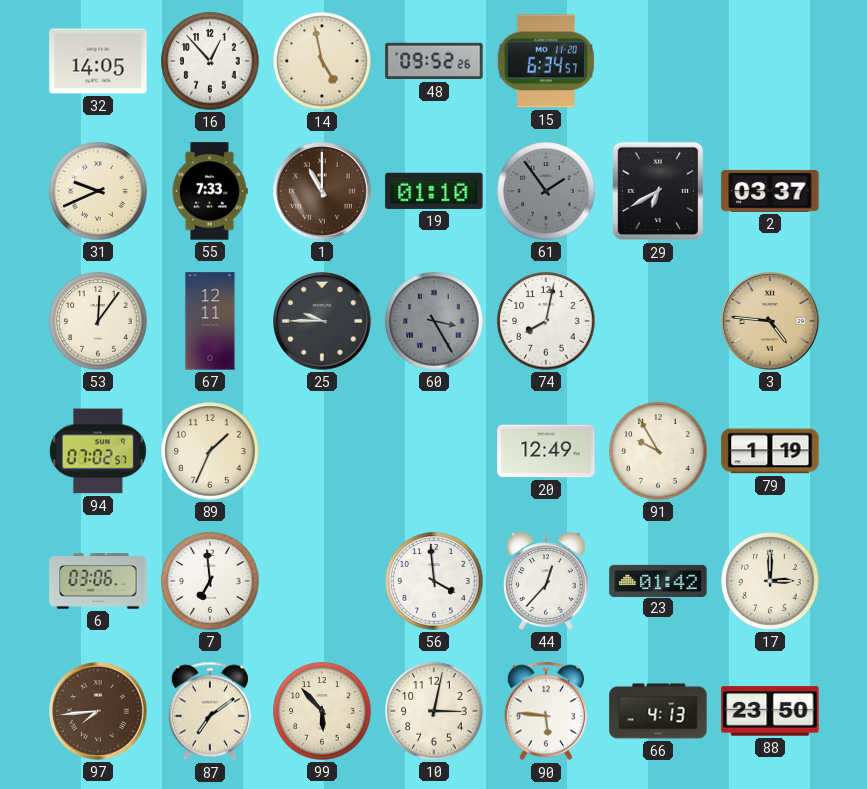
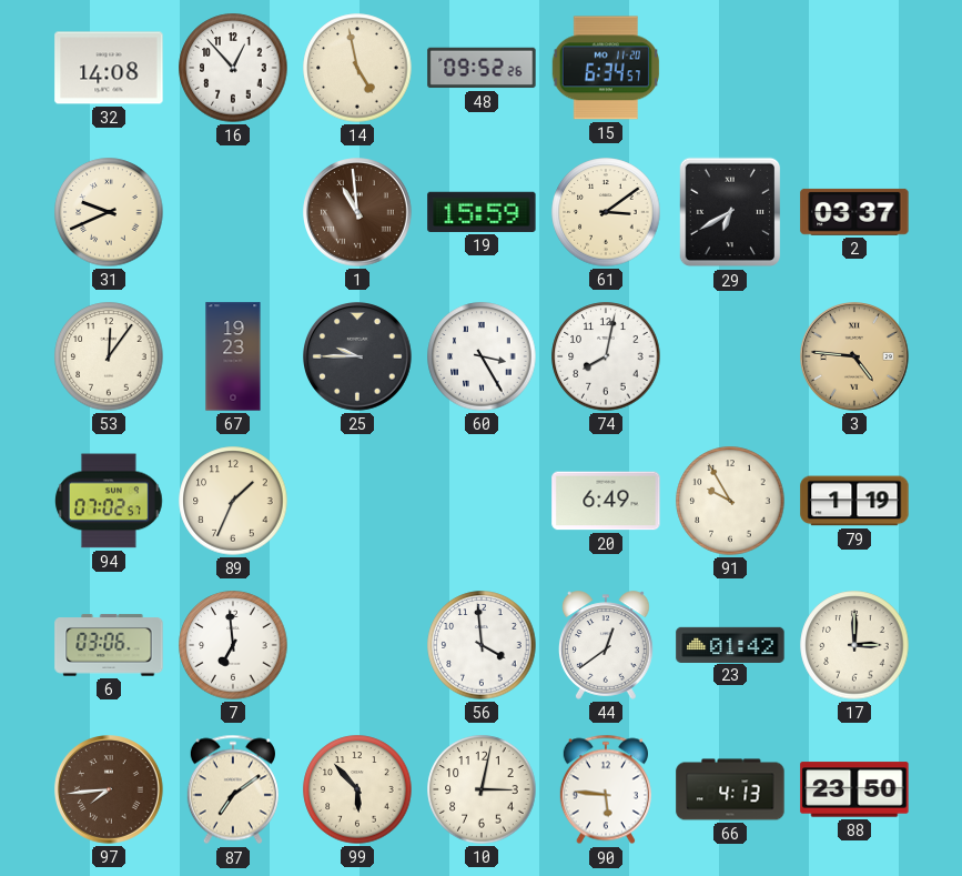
32: 14:05 -> 14:08 (109, 68)
55: 7:33 -> none (210, 191)
1: 11:00 -> 10:59 (358, 213)
19: 01:10 -> 15:59 (482, 212)
61: 1:54 -> 3:09 (606, 212)
61 dial: grey -> cream (606, 212)
67: 12:11 -> 19:23 (233, 356)
60 dial: grey -> white (482, 356)
20: 12:49 -> 6:49 (606, 501)
44: 12:37 -> 12:39 (607, 645)
